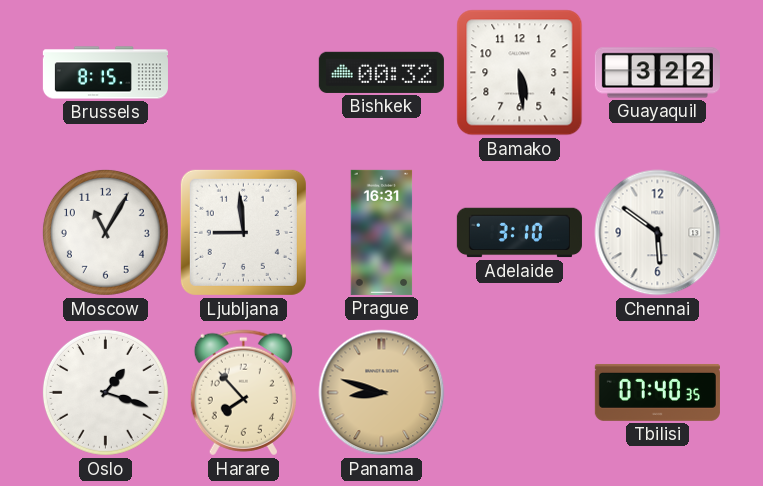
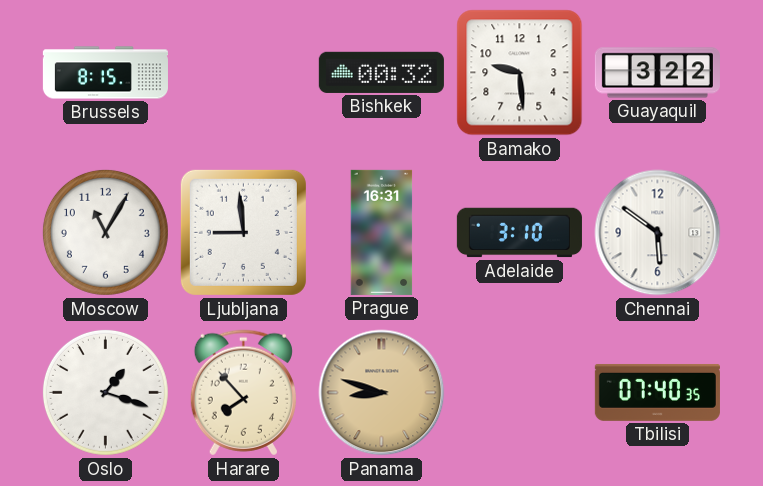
Bamako: 5:29 -> 9:29 (520, 73)
